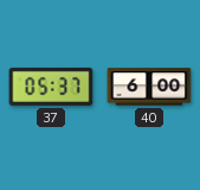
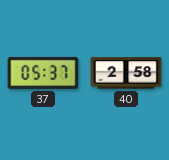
40: 6:00 -> 2:58 (126, 73)
